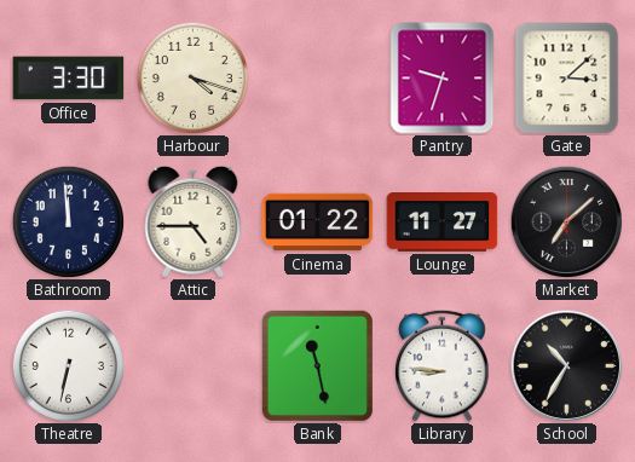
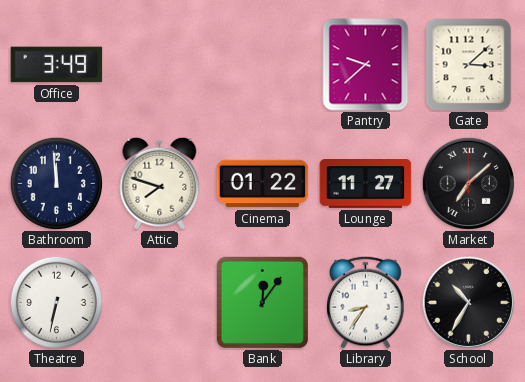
Office: 3:30 -> 3:49 (57, 65)
Harbour: 4:18 -> none (192, 77)
Pantry: 9:33 -> 9:38 (366, 65)
Attic: 4:45 -> 7:48 (160, 183)
Bank: 11:28 -> 12:06 (262, 303)
Library: 8:46 -> 8:36 (366, 302)
